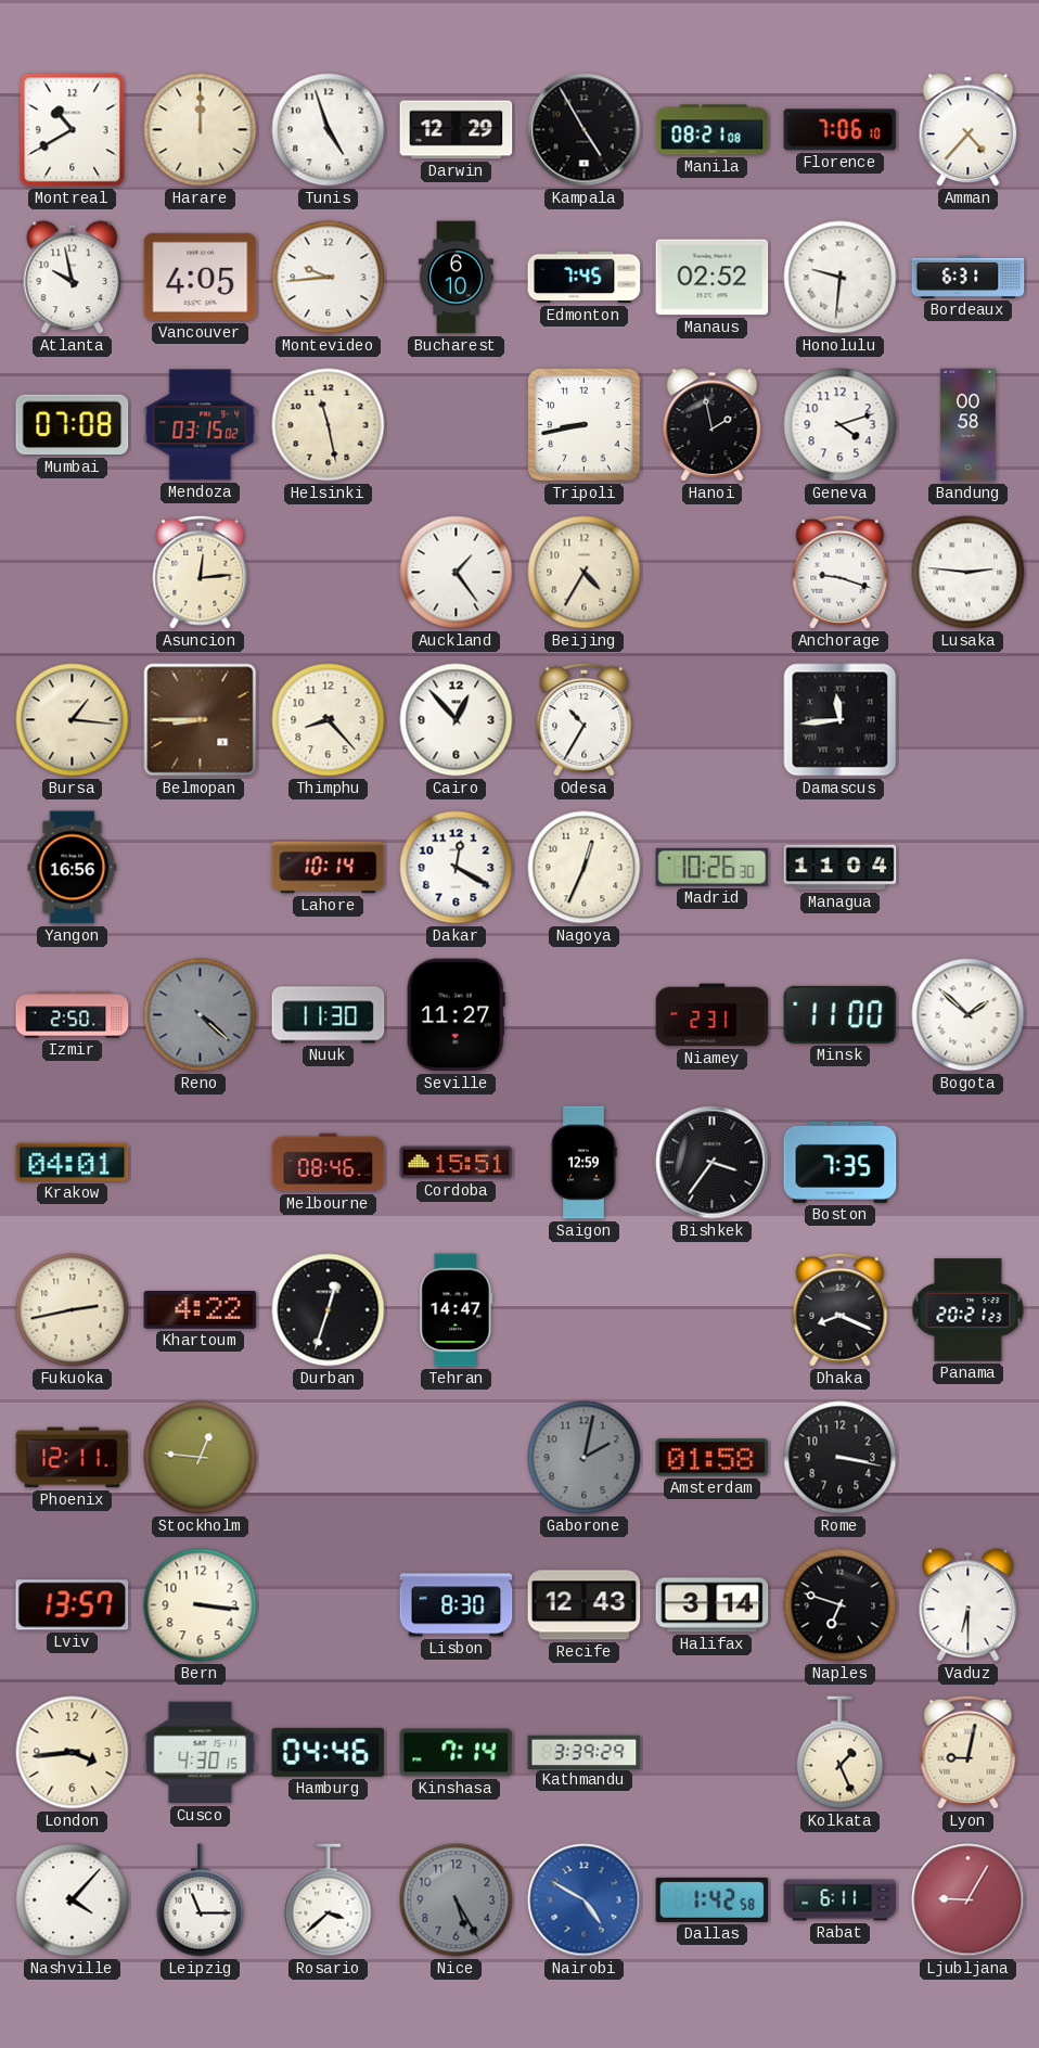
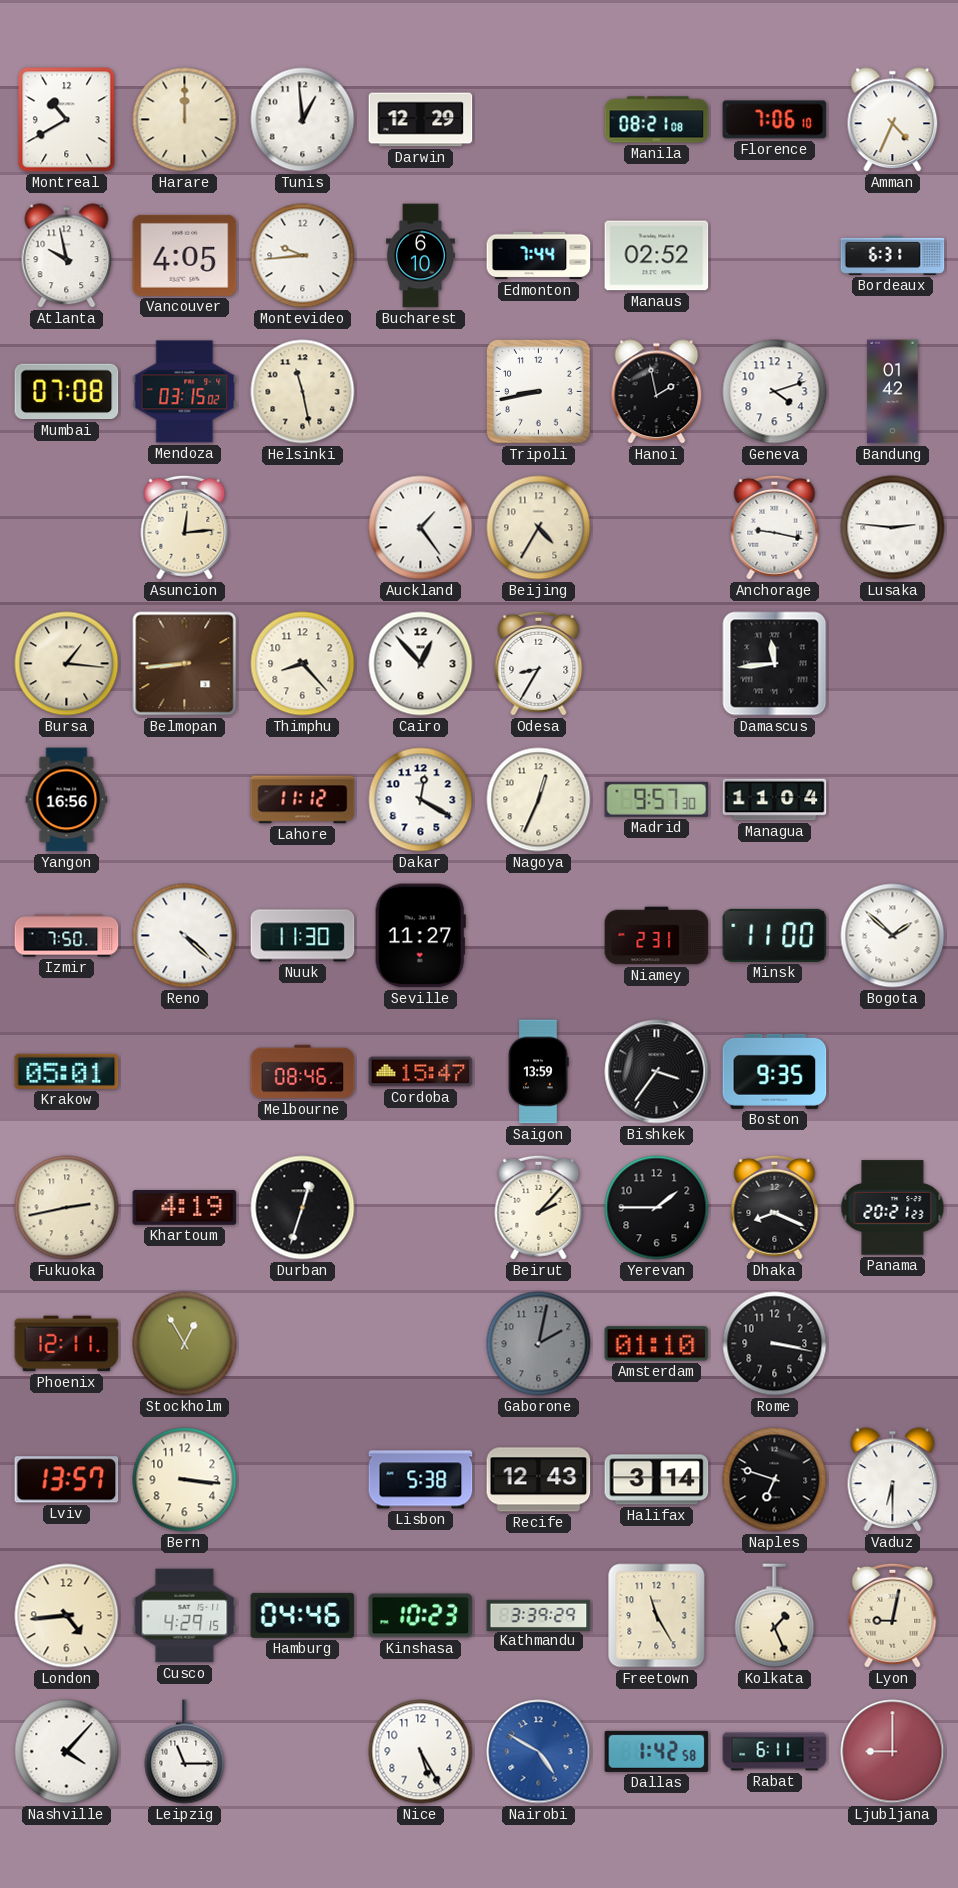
Tunis: 4:57 -> 12:59 (303, 120)
Kampala: 4:55 -> none (585, 130)
Amman: 4:37 -> 4:34 (893, 120)
Edmonton: 7:45 -> 7:44 (539, 256)
Honolulu: 9:31 -> none (841, 278)
Bandung: 00:58 -> 01:42 (893, 392)
Anchorage: 9:18 -> 9:17 (775, 527)
Belmopan: 8:45 -> 8:44 (185, 664)
Odesa: 10:35 -> 8:35 (539, 663)
Lahore: 10:14 -> 11:12 (303, 800)
Madrid: 10:26 -> 9:57 (657, 799)
Izmir: 2:50 -> 7:50 (67, 936)
Reno dial: grey -> white (185, 936)
Krakow: 04:01 -> 05:01 (67, 1071)
Cordoba: 15:51 -> 15:47 (421, 1072)
Saigon: 12:59 -> 13:59 (538, 1072)
Boston: 7:35 -> 9:35 (775, 1071)
Khartoum: 4:22 -> 4:19 (185, 1207)
Tehran: 14:47 -> none (457, 1310)
Beirut: none -> 2:07 (539, 1207)
Yerevan: none -> 1:45 (657, 1208)
Stockholm: 12:46 -> 12:55 (185, 1344)
Amsterdam: 01:58 -> 01:10 (657, 1344)
Lisbon: 8:30 -> 5:38 (421, 1480)
London: 3:44 -> 4:44 (67, 1616)
Cusco: 4:30 -> 4:29 (185, 1616)
Kinshasa: 7:14 -> 10:23 (421, 1616)
Freetown: none -> 11:25 (657, 1616)
Rosario: 3:38 -> none (329, 1900)
Nice dial: grey -> white (421, 1752)
Ljubljana: 9:05 -> 9:00 (893, 1752)
